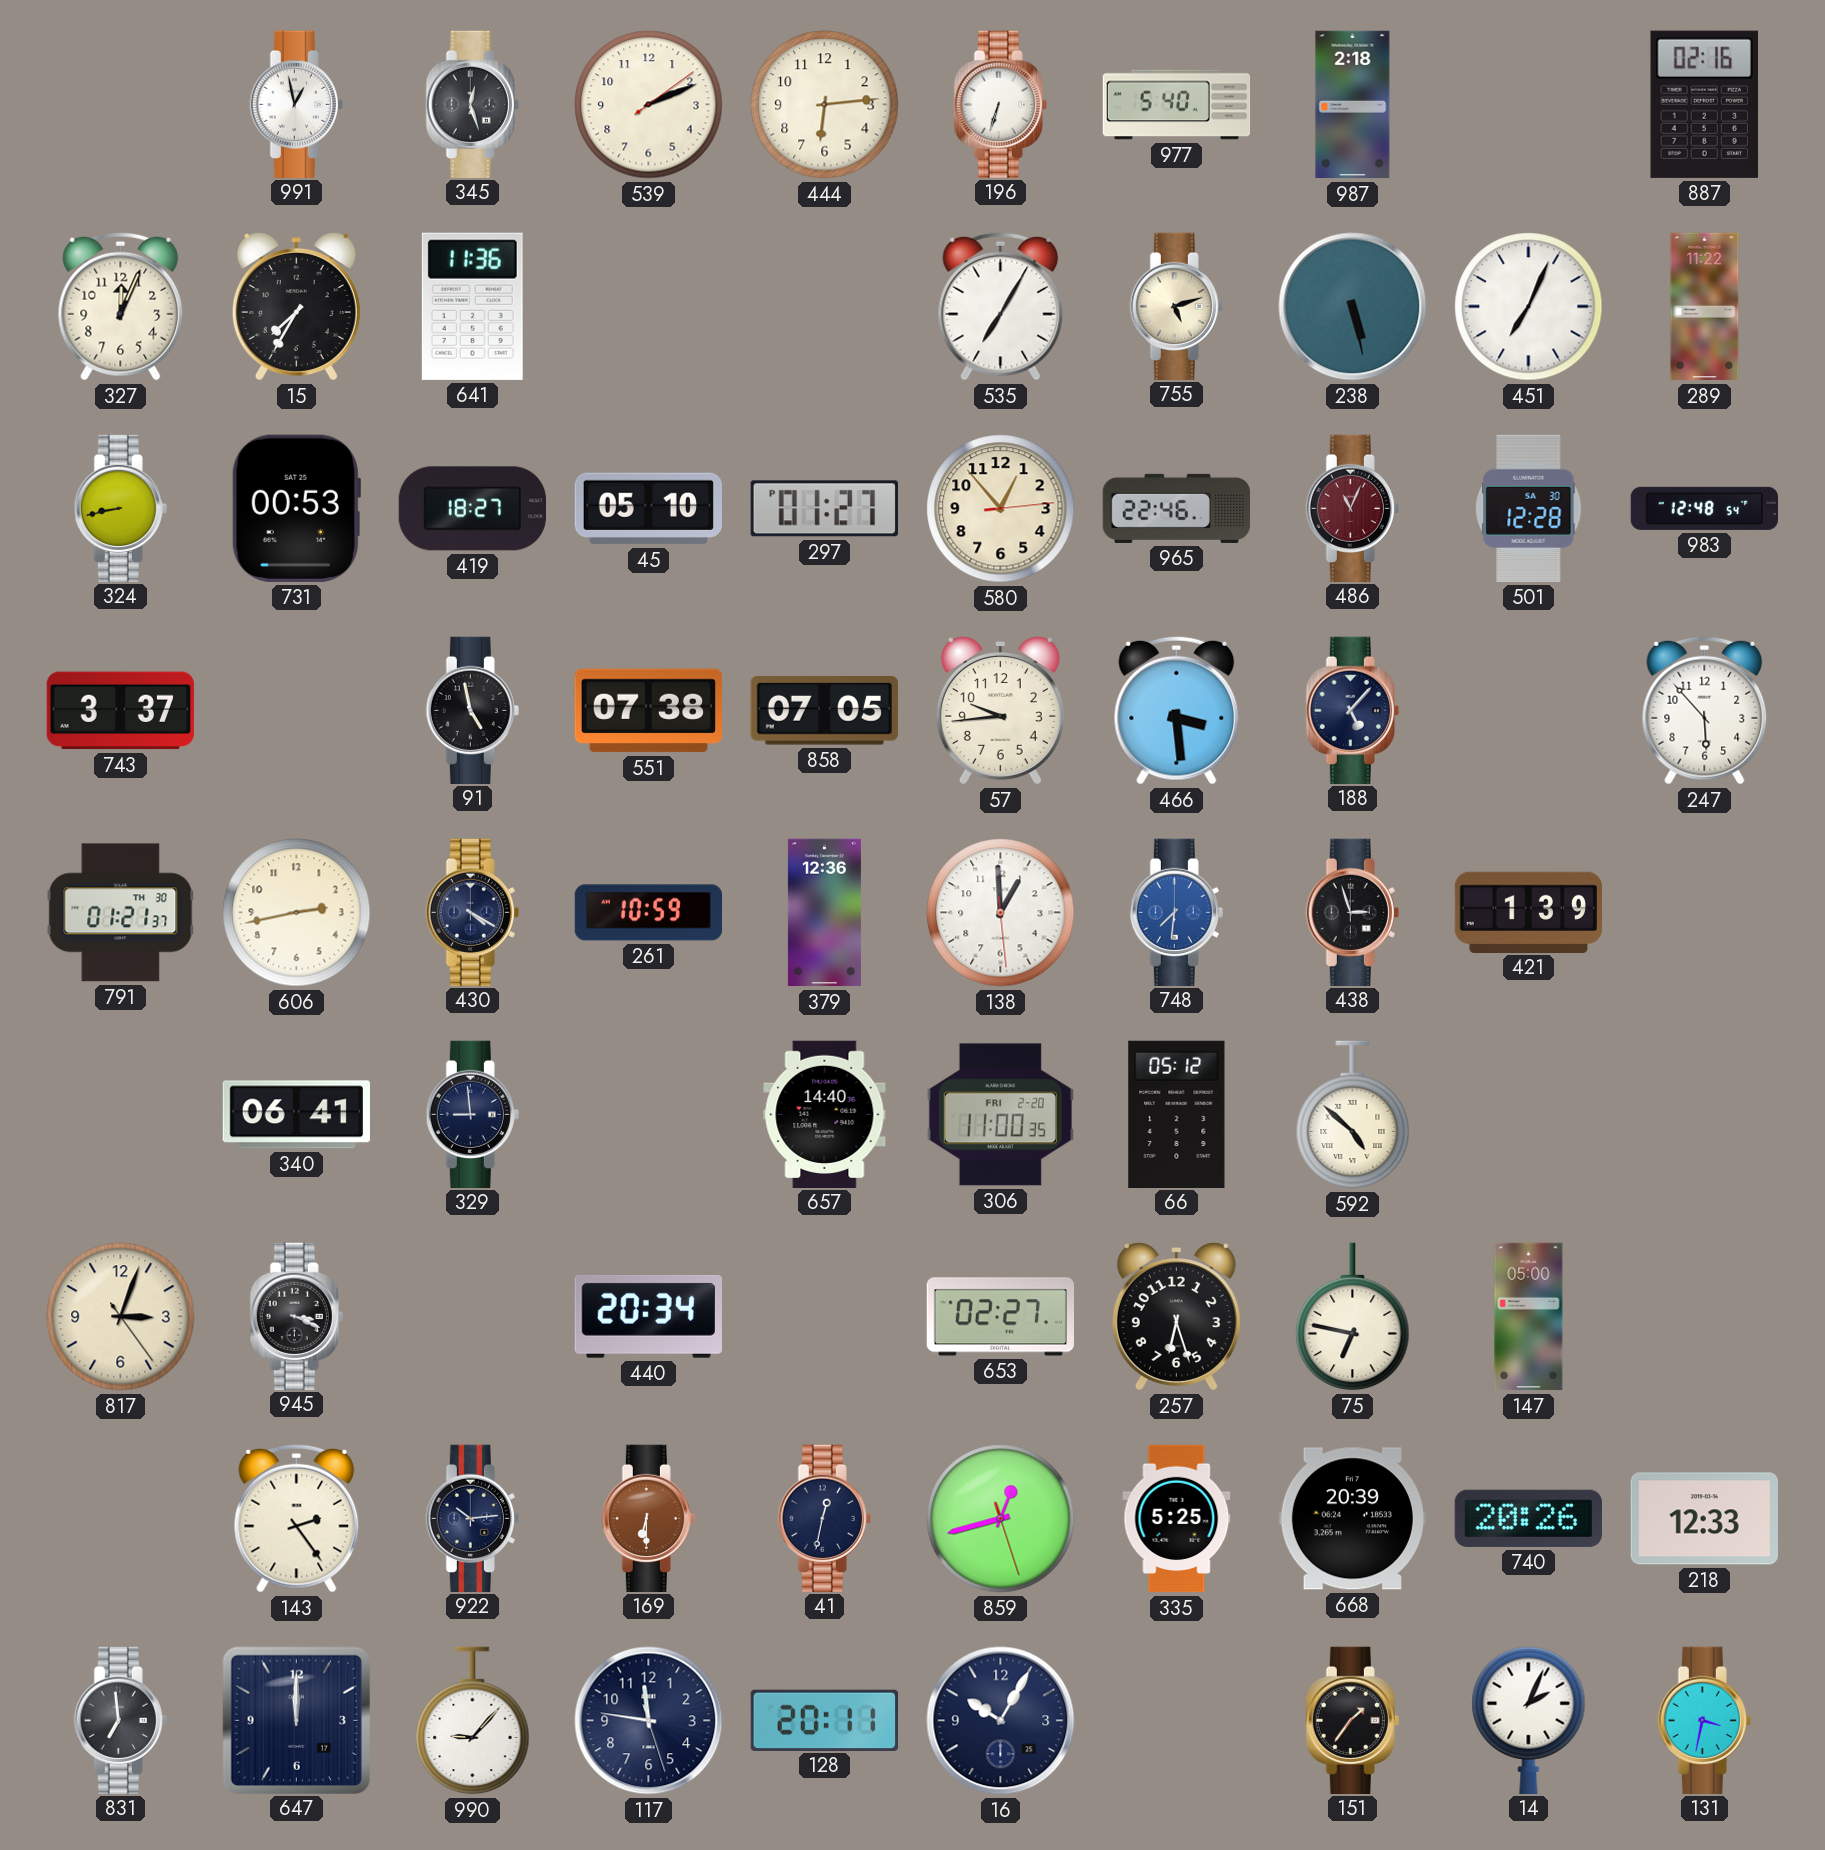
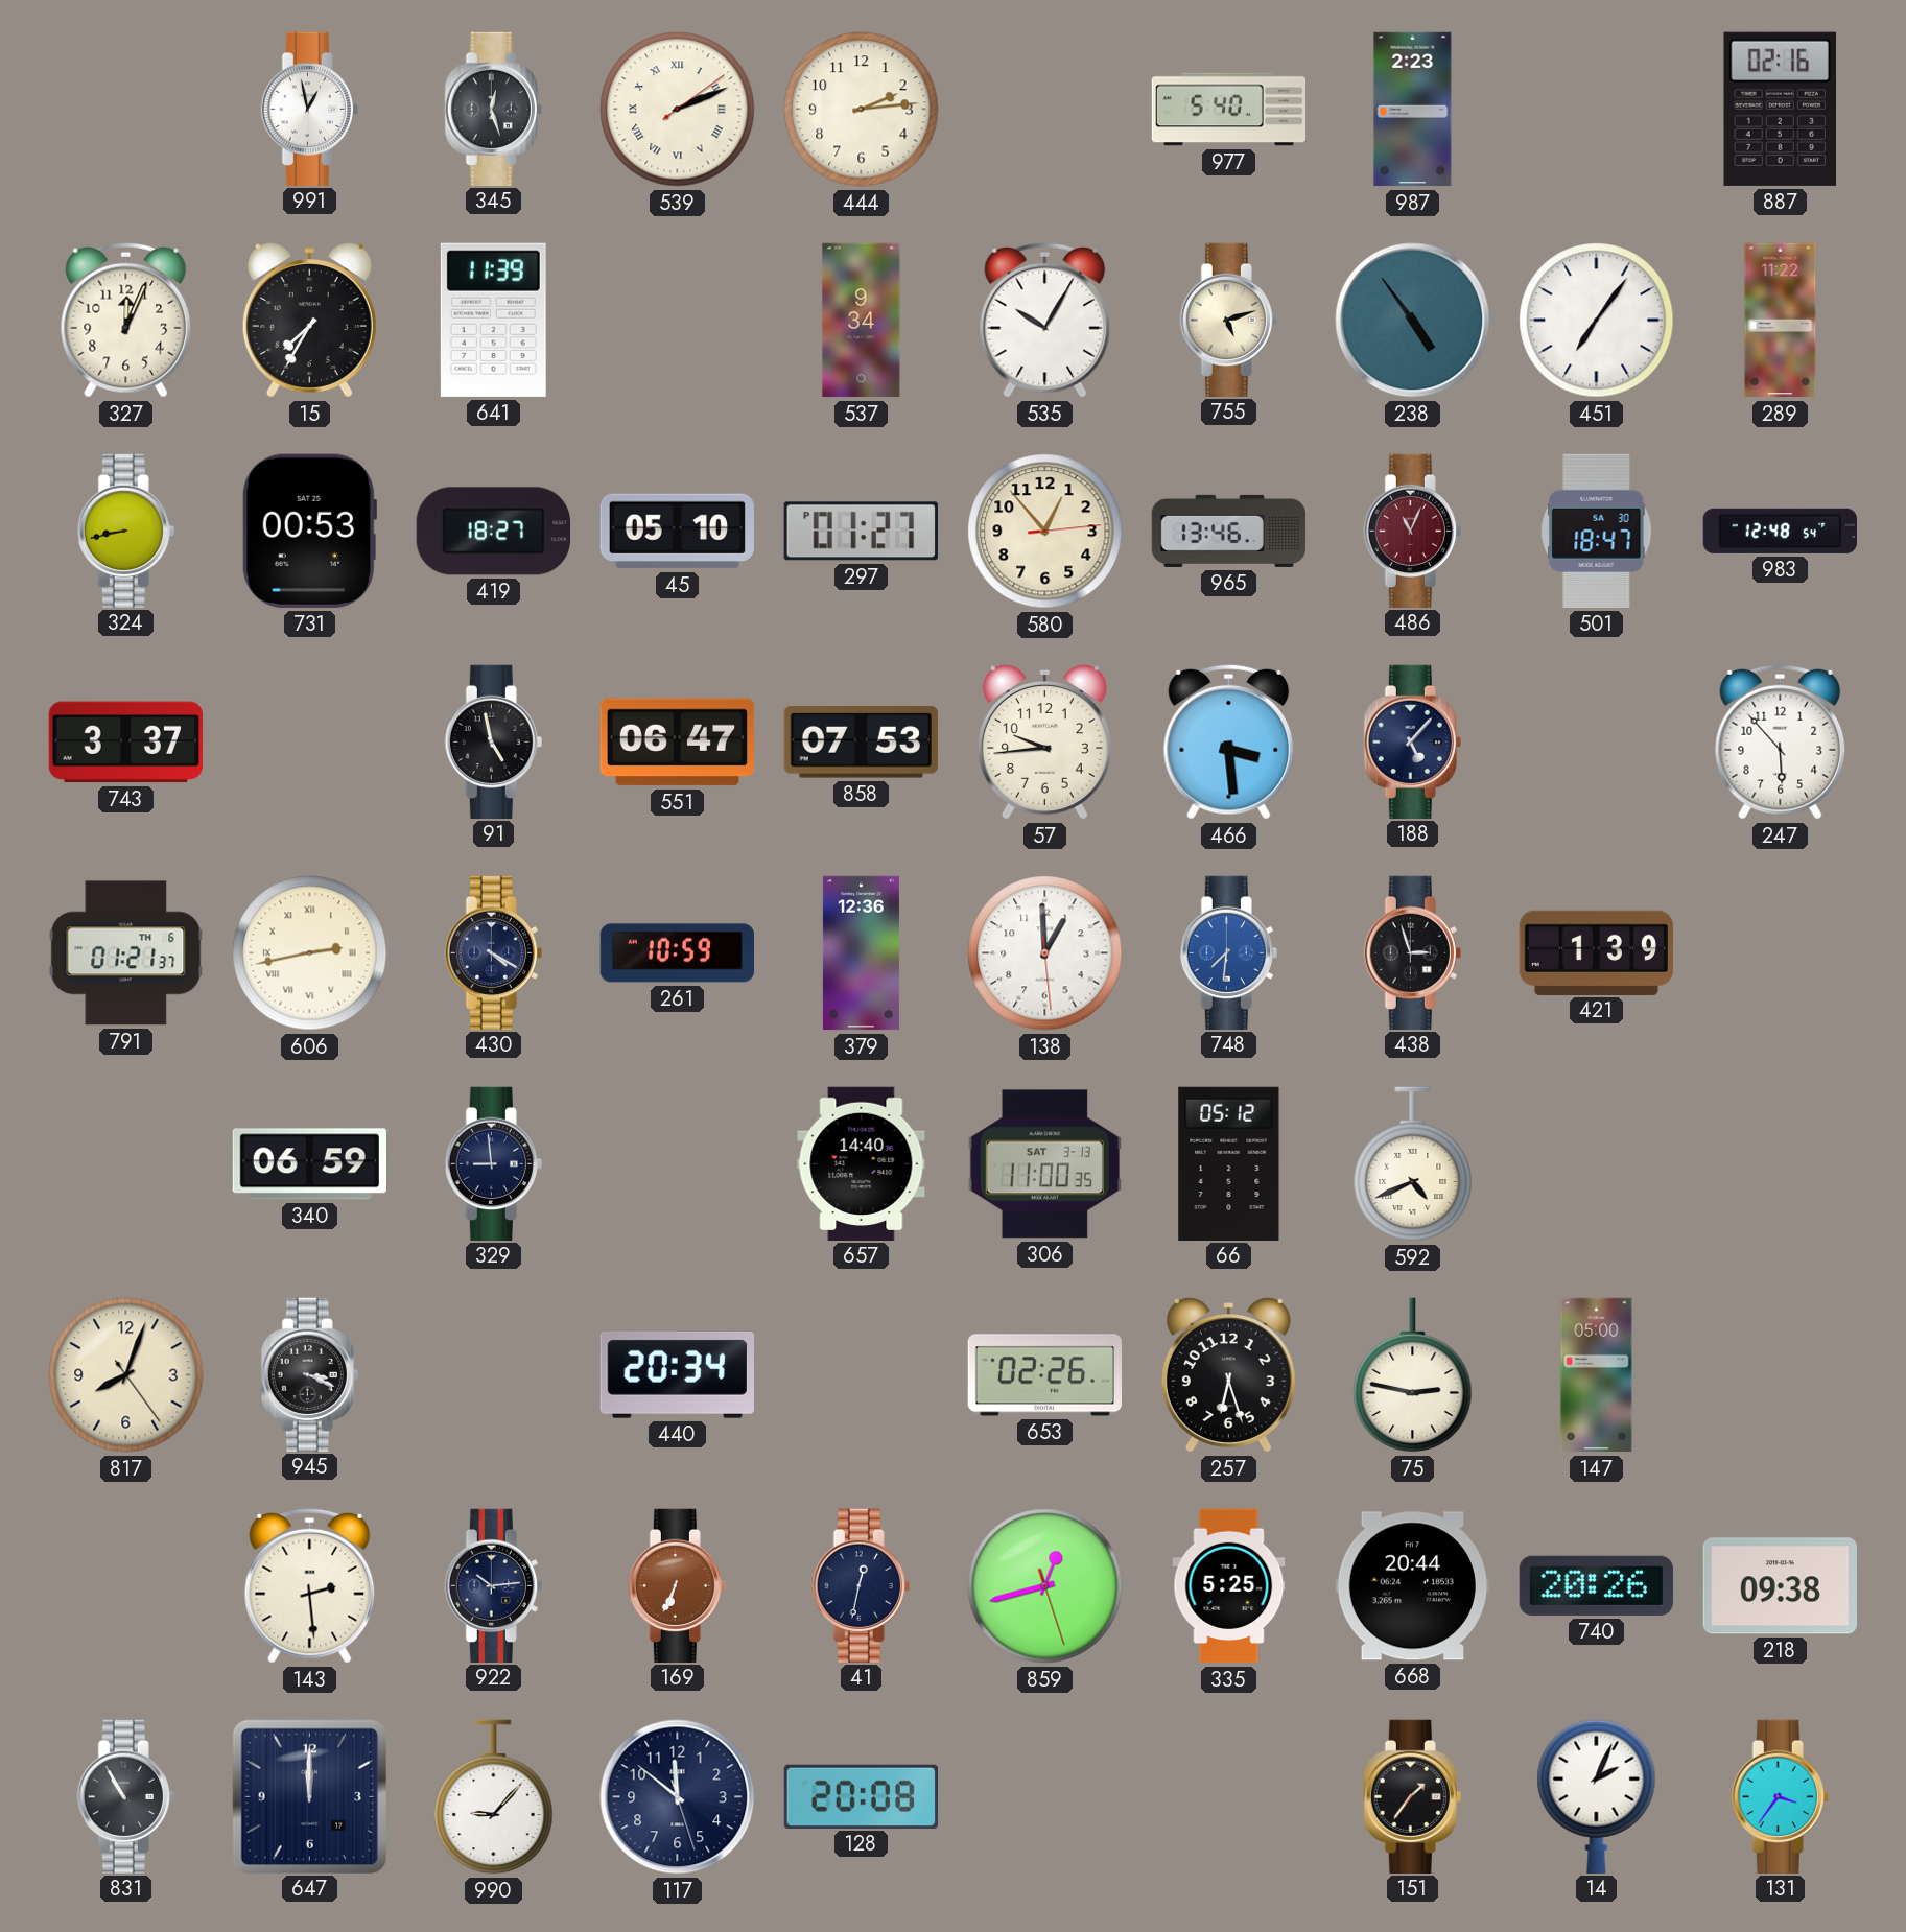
539 numerals: Arabic -> Roman (678, 110)
444: 6:14 -> 2:14 (862, 110)
196: 6:33 -> none (1000, 104)
987: 2:18 -> 2:23 (1413, 110)
641: 11:36 -> 11:39 (493, 320)
537: none -> 9:34 (862, 321)
535: 7:05 -> 10:05 (1045, 320)
238: 5:28 -> 4:54 (1413, 321)
451: 7:04 -> 7:06 (1597, 321)
965: 22:46 -> 13:46 (1228, 531)
501: 12:28 -> 18:47 (1597, 531)
551: 07:38 -> 06:47 (677, 743)
858: 07:05 -> 07:53 (861, 743)
791 date: TH 30 -> TH 6 (126, 953)
606 numerals: Arabic -> Roman (310, 953)
340: 06:41 -> 06:59 (309, 1164)
306 date: FRI 2-20 -> SAT 3-13 (1044, 1164)
592: 4:52 -> 4:41 (1413, 1164)
817: 3:03 -> 8:03 (126, 1375)
653: 02:27 -> 02:26 (1044, 1375)
75: 6:47 -> 2:47 (1413, 1375)
143: 2:24 -> 2:29 (310, 1585)
169: 6:30 -> 6:34 (677, 1585)
668: 20:39 -> 20:44 (1412, 1586)
218: 12:33 -> 09:38 (1780, 1586)
831: 6:59 -> 10:55 (125, 1796)
117: 11:46 -> 11:51 (678, 1797)
128: 20:11 -> 20:08 (861, 1796)
16: 10:05 -> none (1001, 1721)
131: 3:32 -> 3:36 (1780, 1796)
